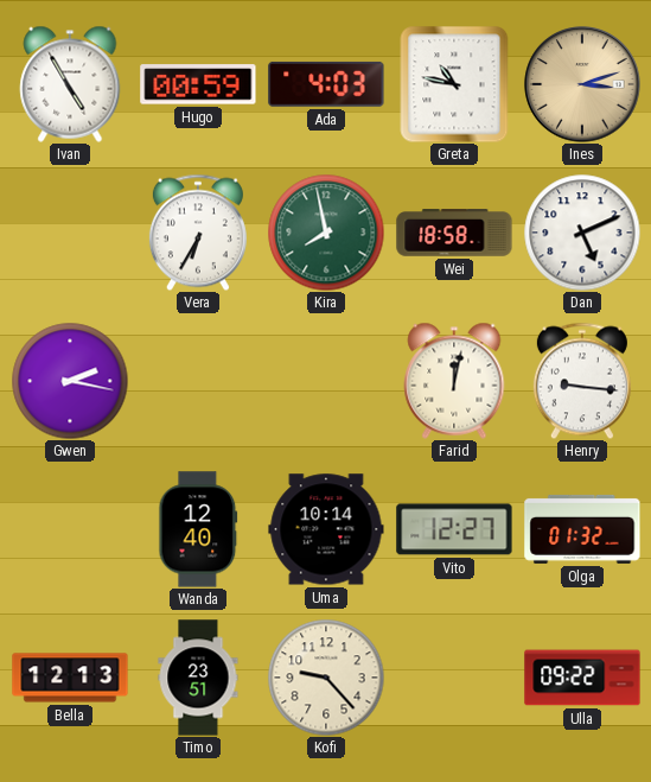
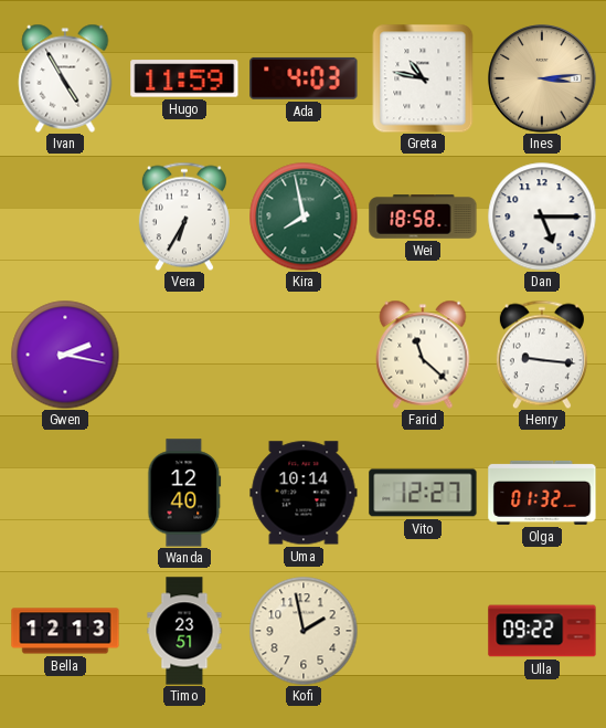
Hugo: 00:59 -> 11:59 (184, 78)
Ines: 3:12 -> 3:14 (542, 78)
Dan: 5:11 -> 5:15 (542, 217)
Farid: 12:02 -> 11:22 (423, 355)
Kofi: 9:23 -> 1:58 (304, 631)
